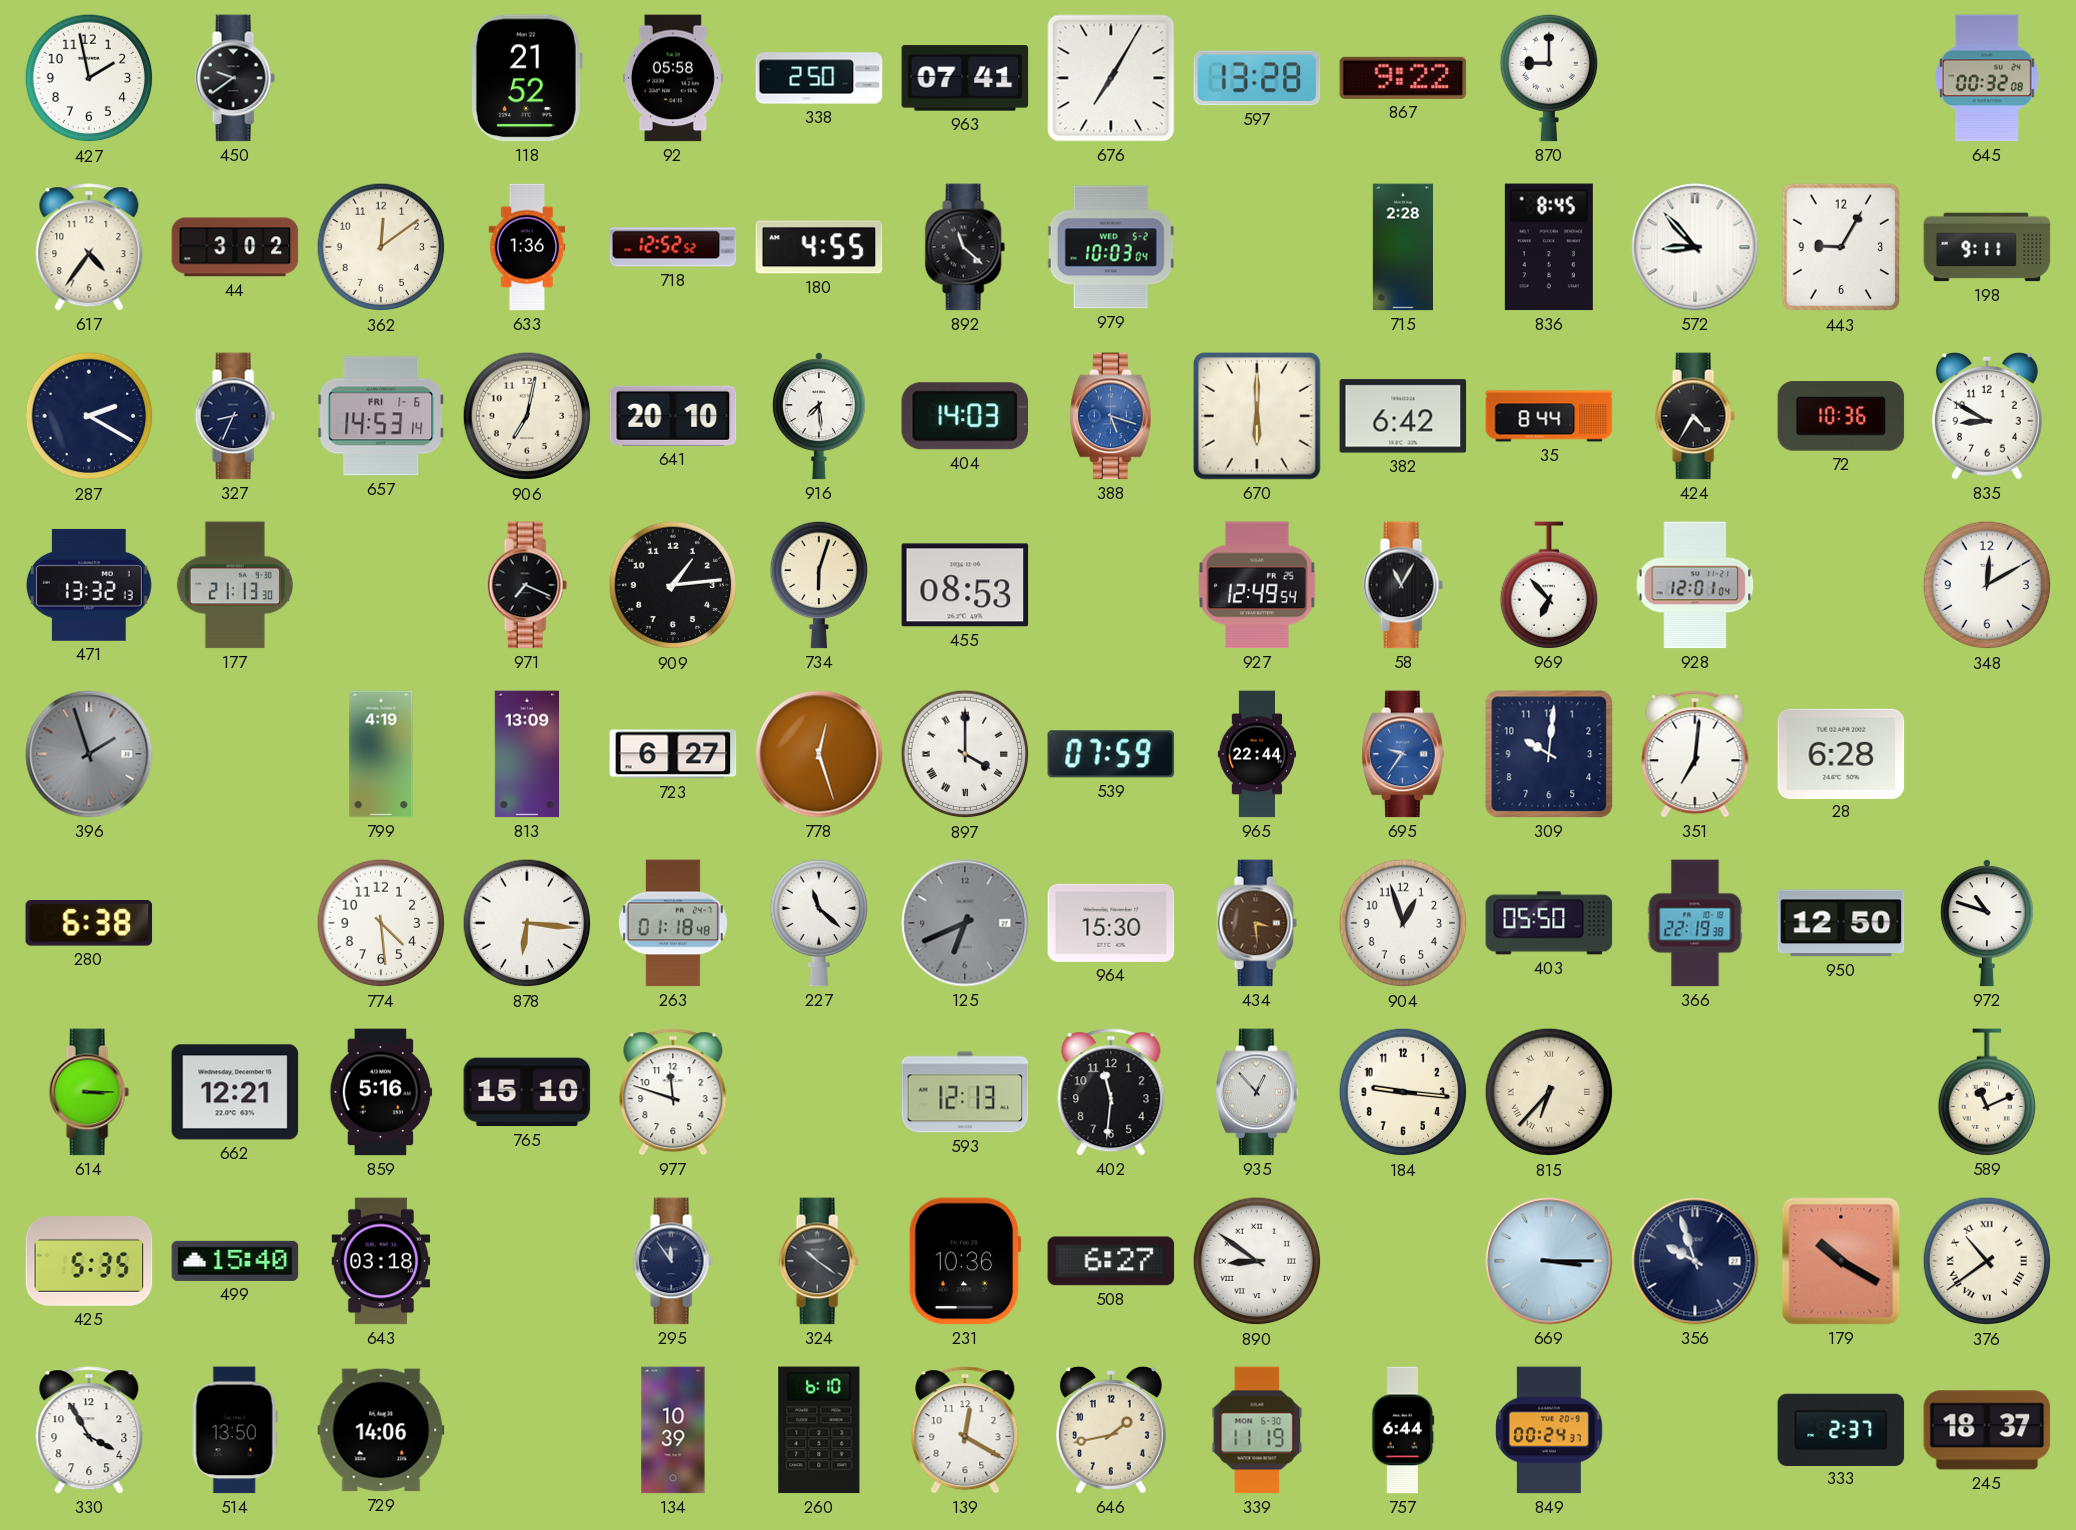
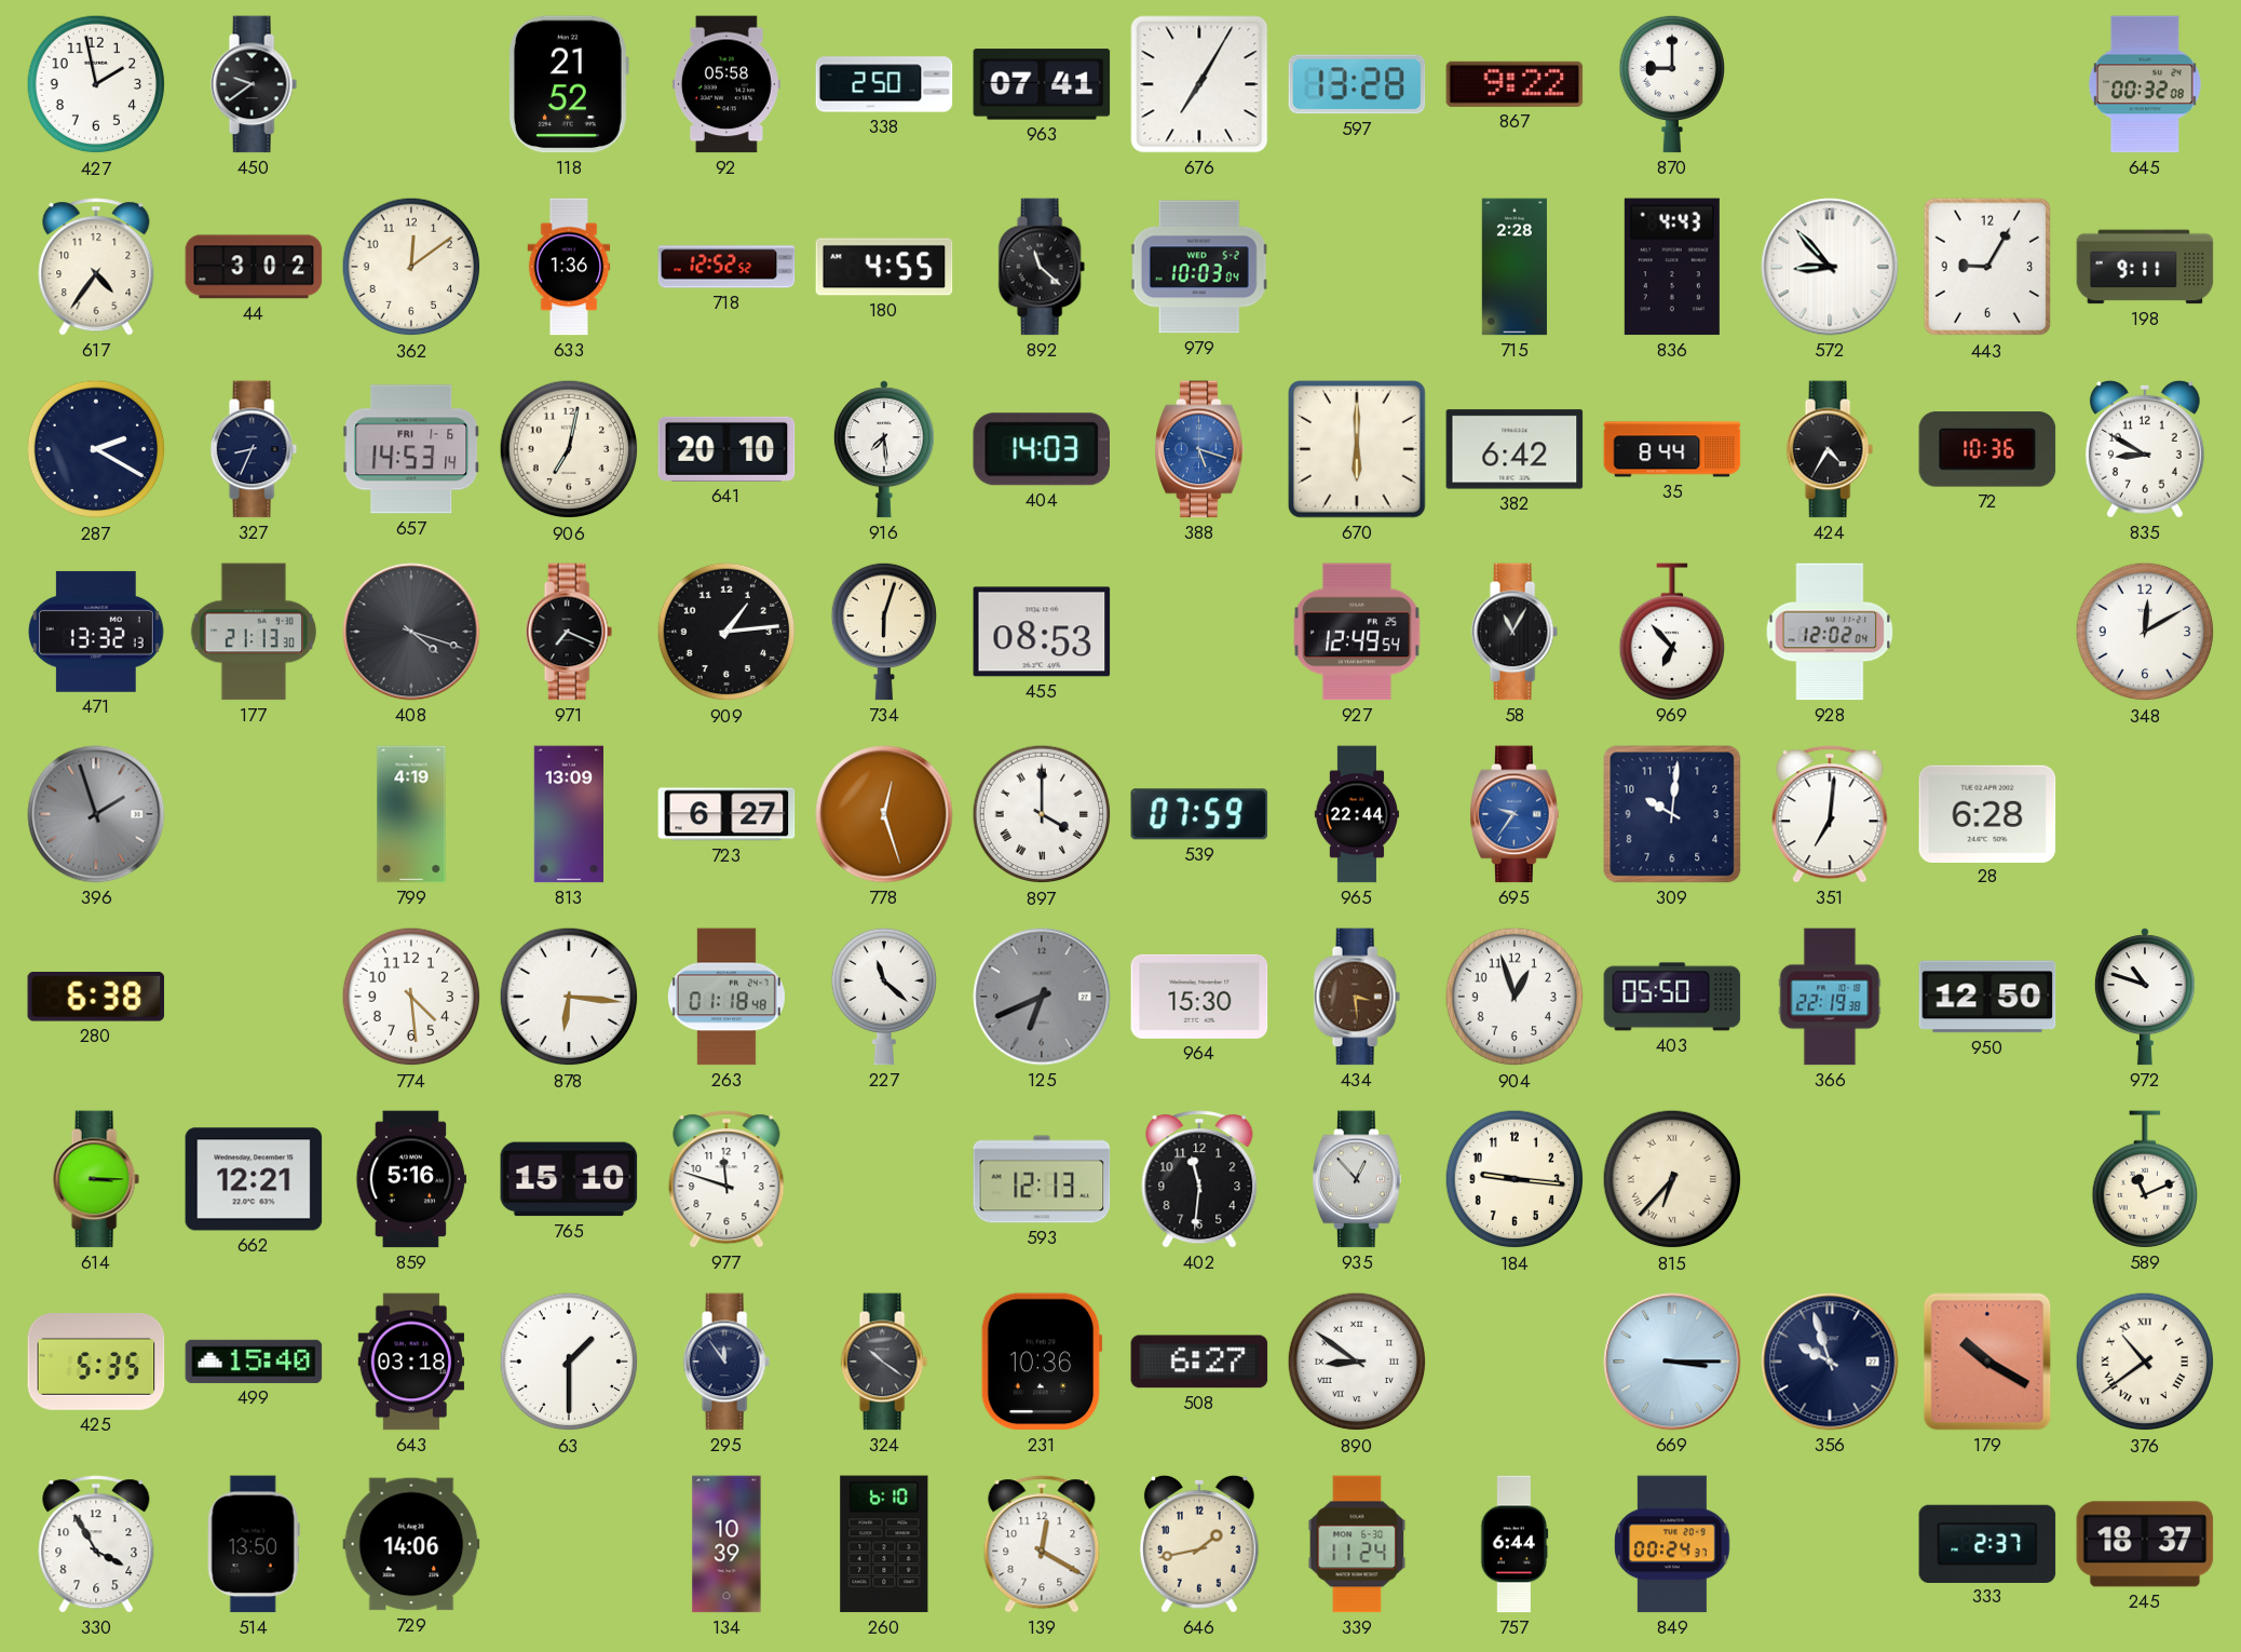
836: 8:45 -> 4:43 (1672, 267)
408: none -> 4:18 (411, 632)
928: 12:01 -> 12:02 (1830, 632)
63: none -> 1:30 (569, 1362)
339: 11:19 -> 11:24 (1357, 1544)
